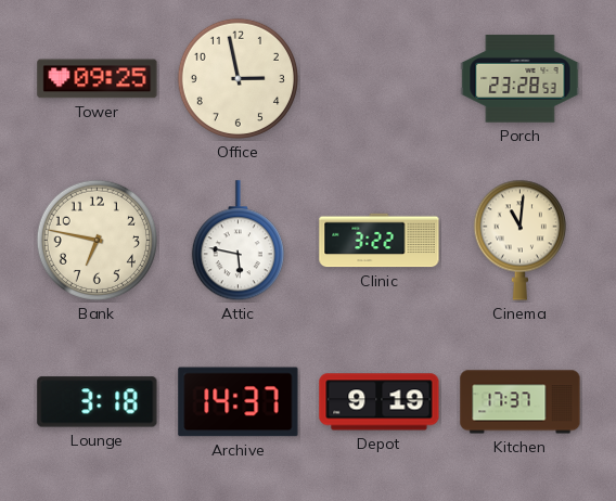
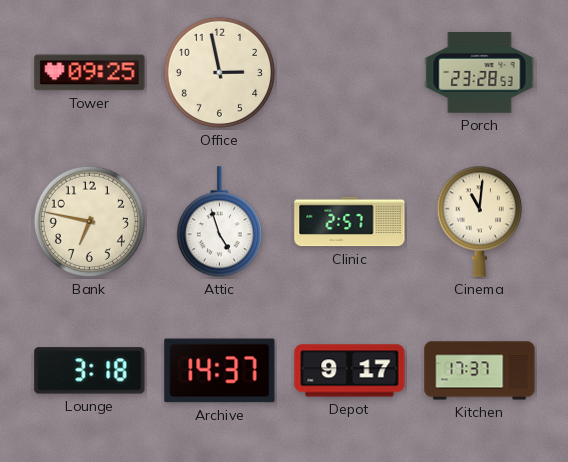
Attic: 5:47 -> 4:57 (219, 222)
Clinic: 3:22 -> 2:57 (350, 222)
Depot: 9:19 -> 9:17 (350, 371)
